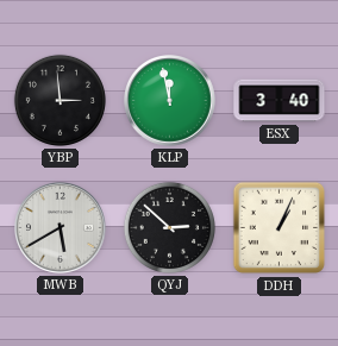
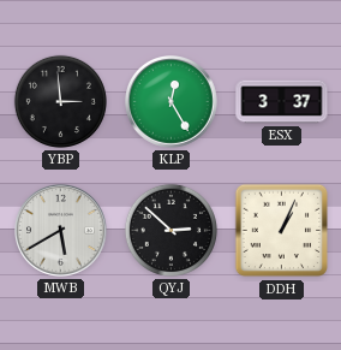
KLP: 11:58 -> 12:25 (172, 102)
ESX: 3:40 -> 3:37 (282, 102)
